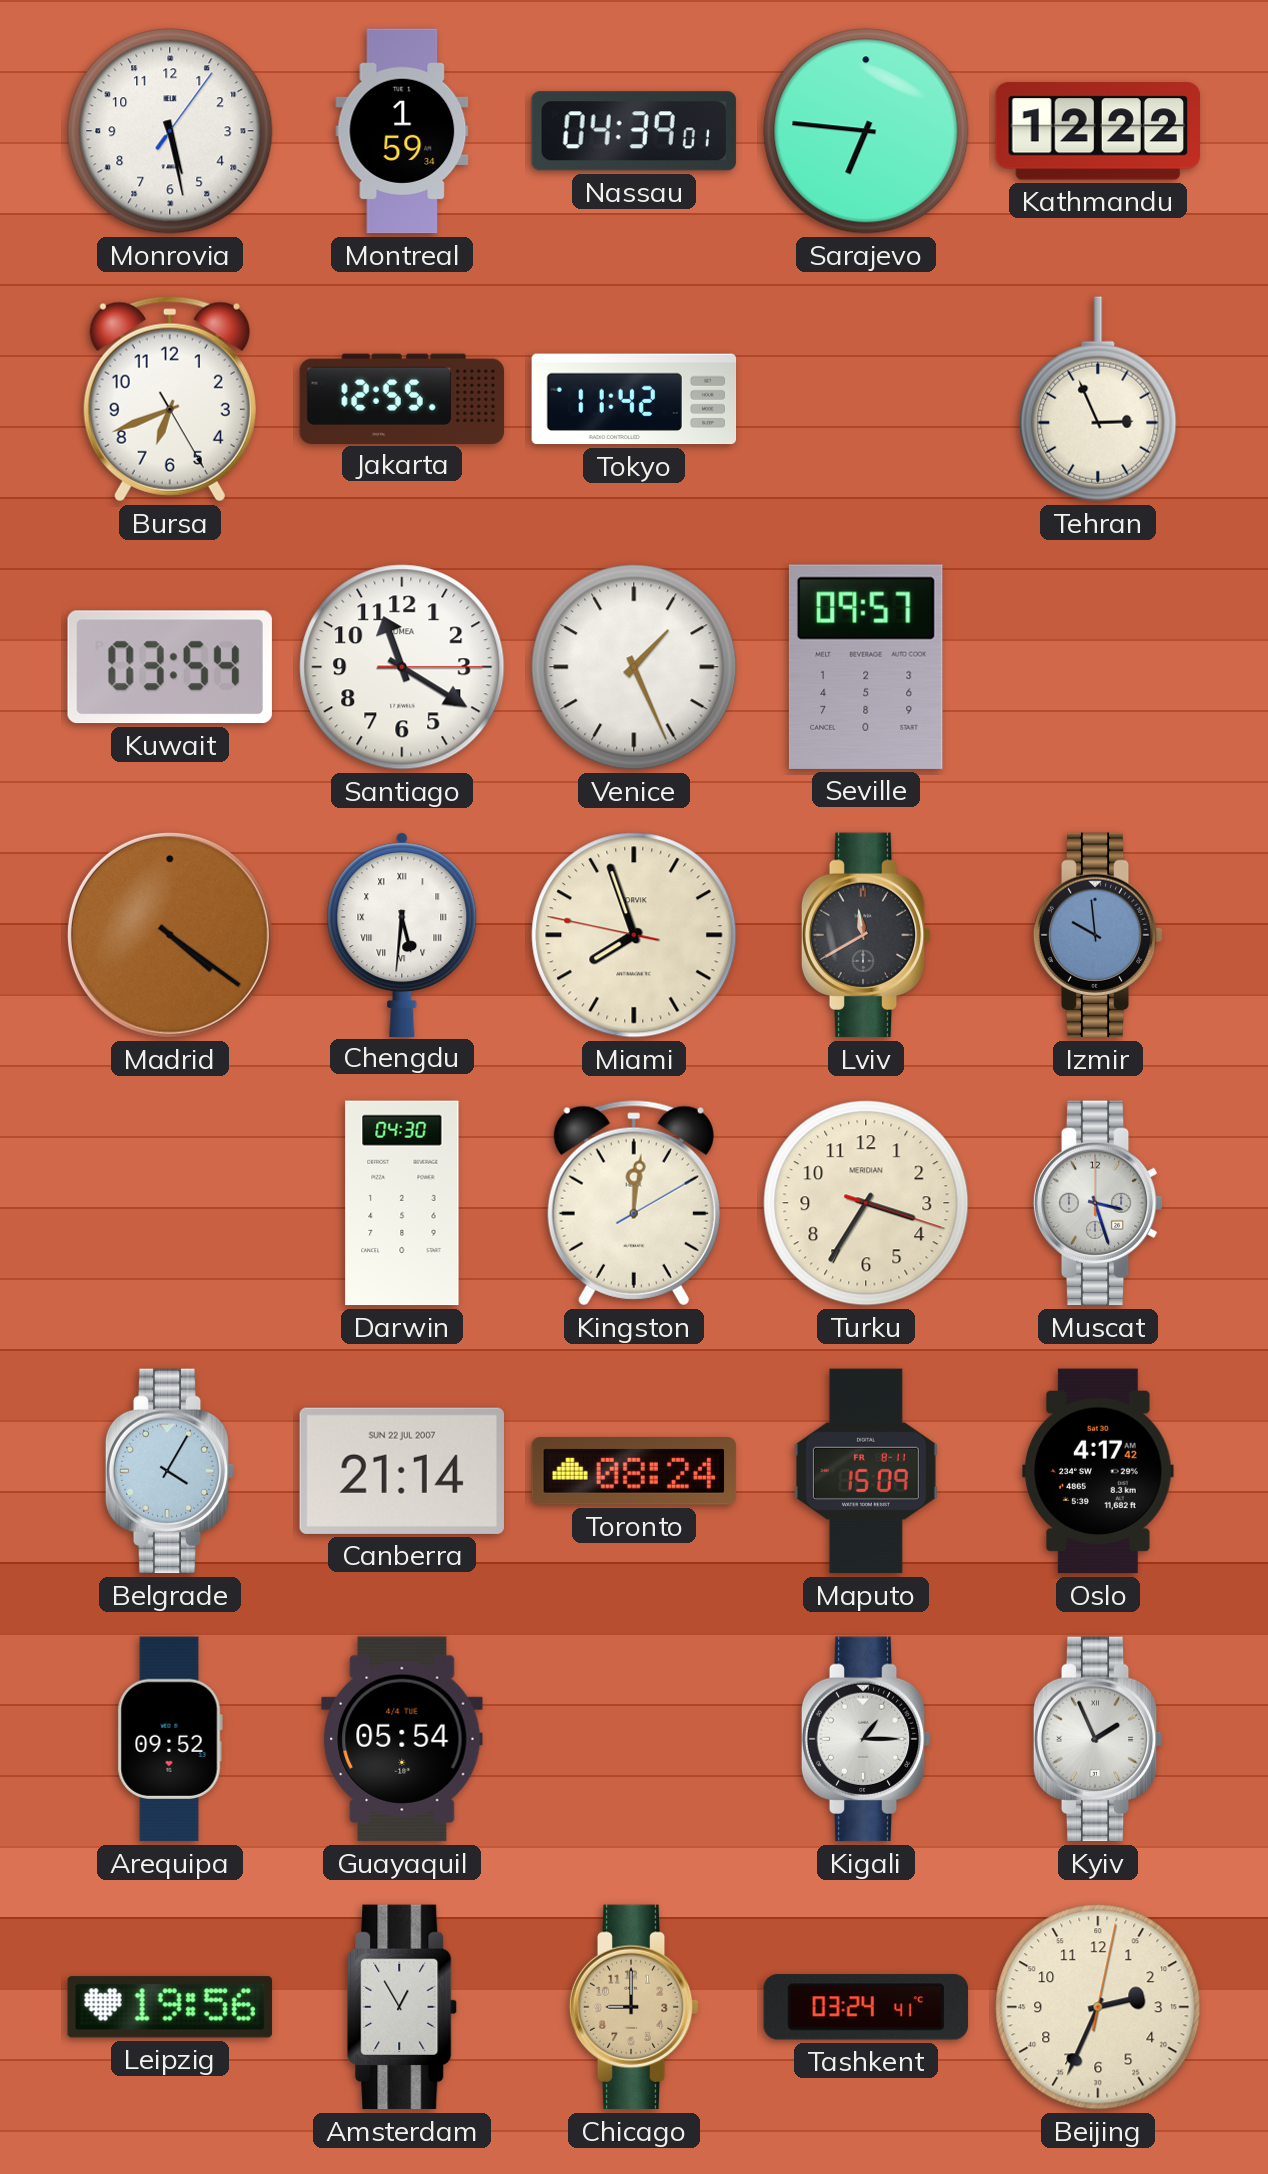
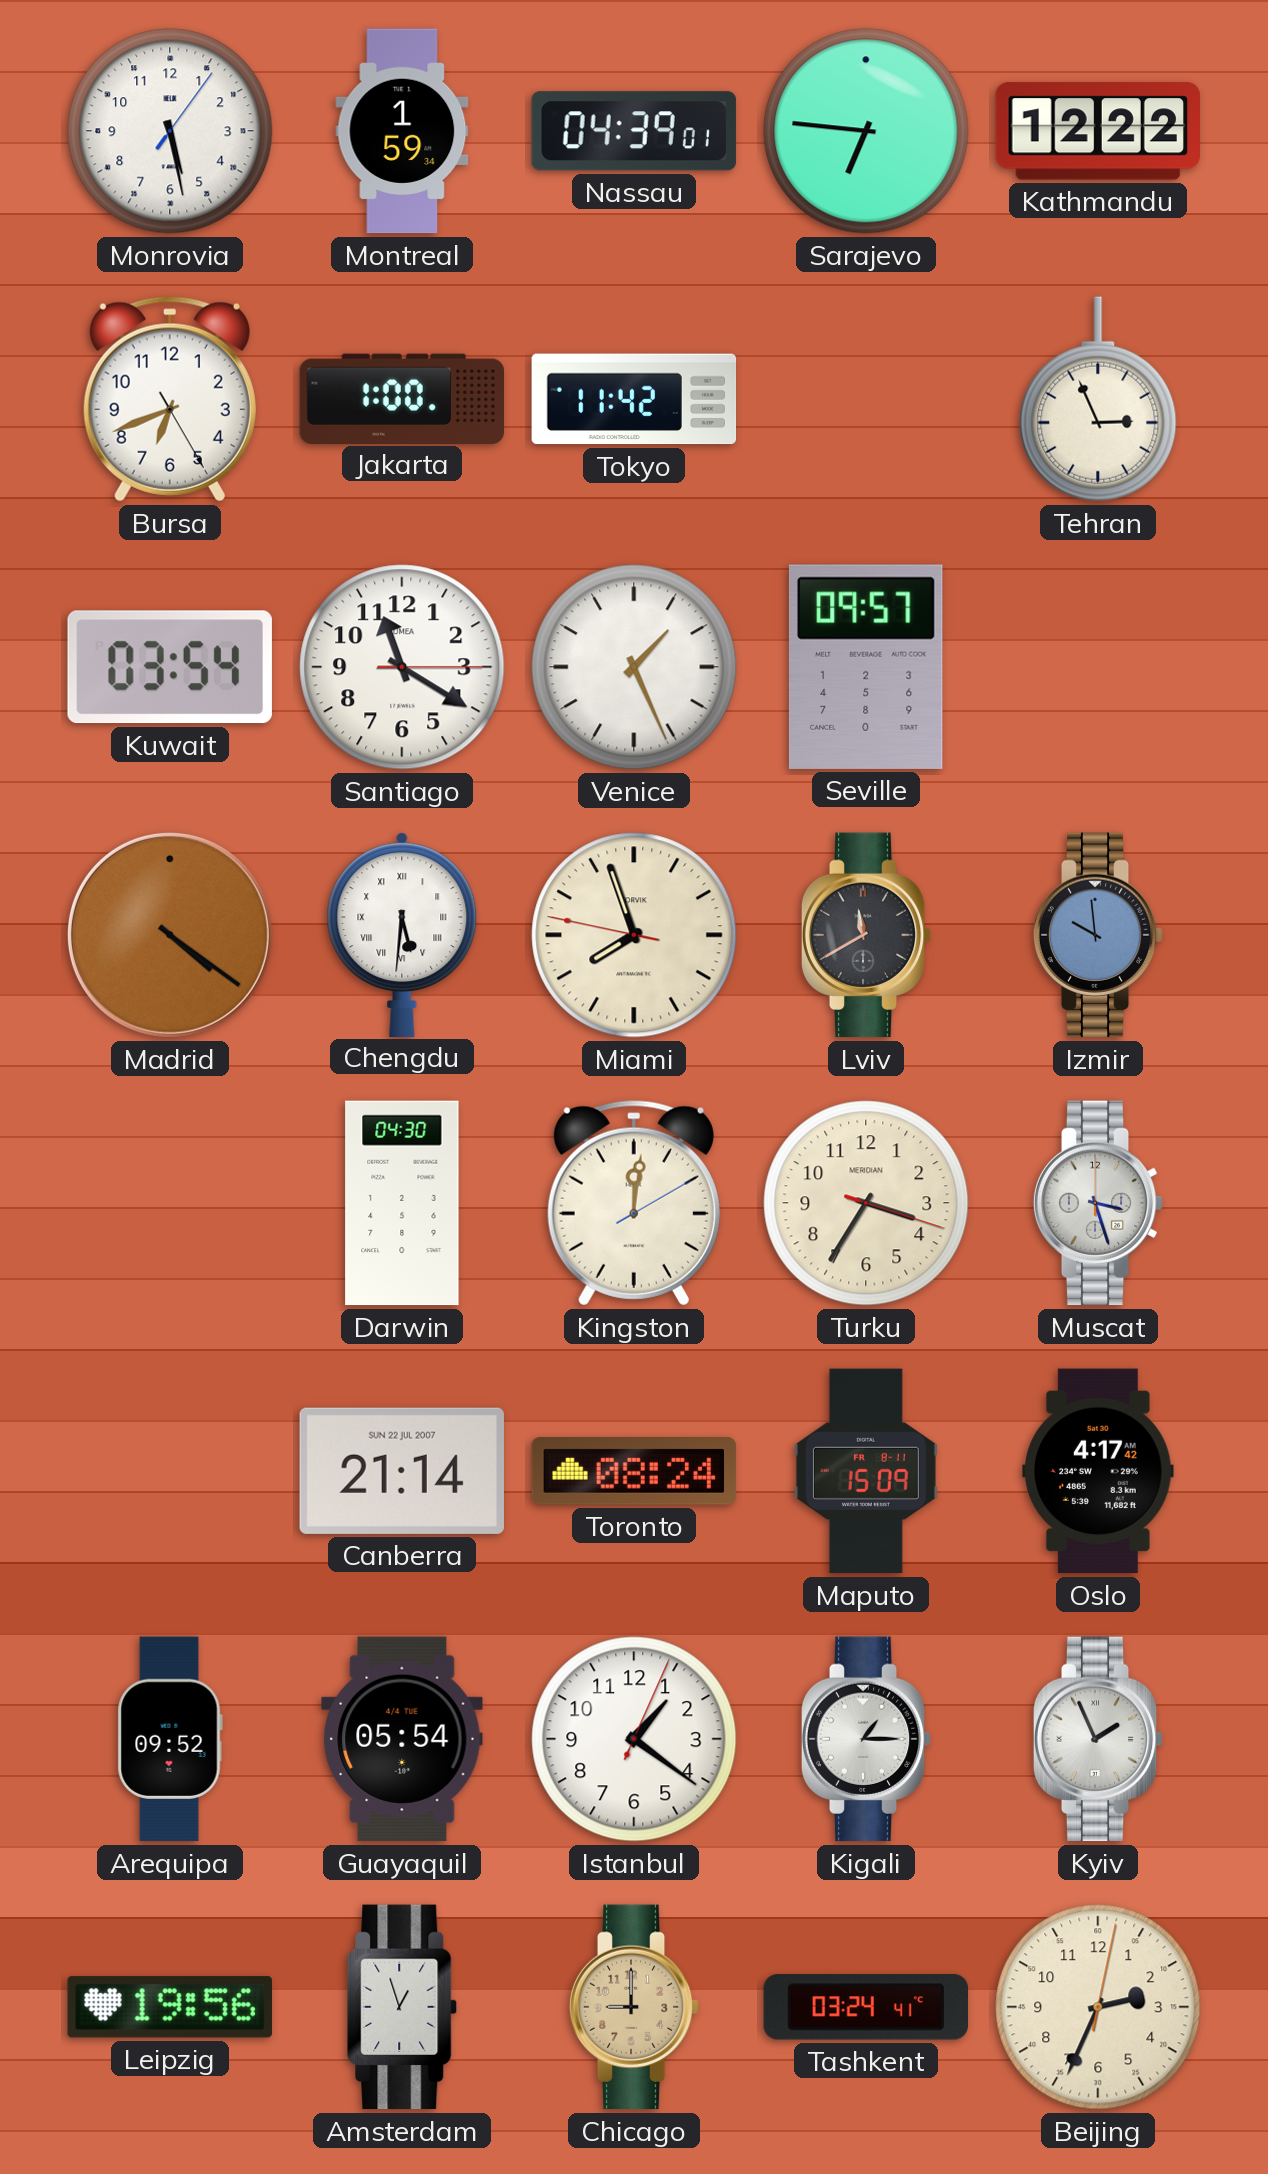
Jakarta: 12:55 -> 1:00 (402, 398)
Belgrade: 4:05 -> none (170, 1471)
Istanbul: none -> 1:21 (634, 1739)
Amsterdam: 12:55 -> 12:57 (402, 2007)
